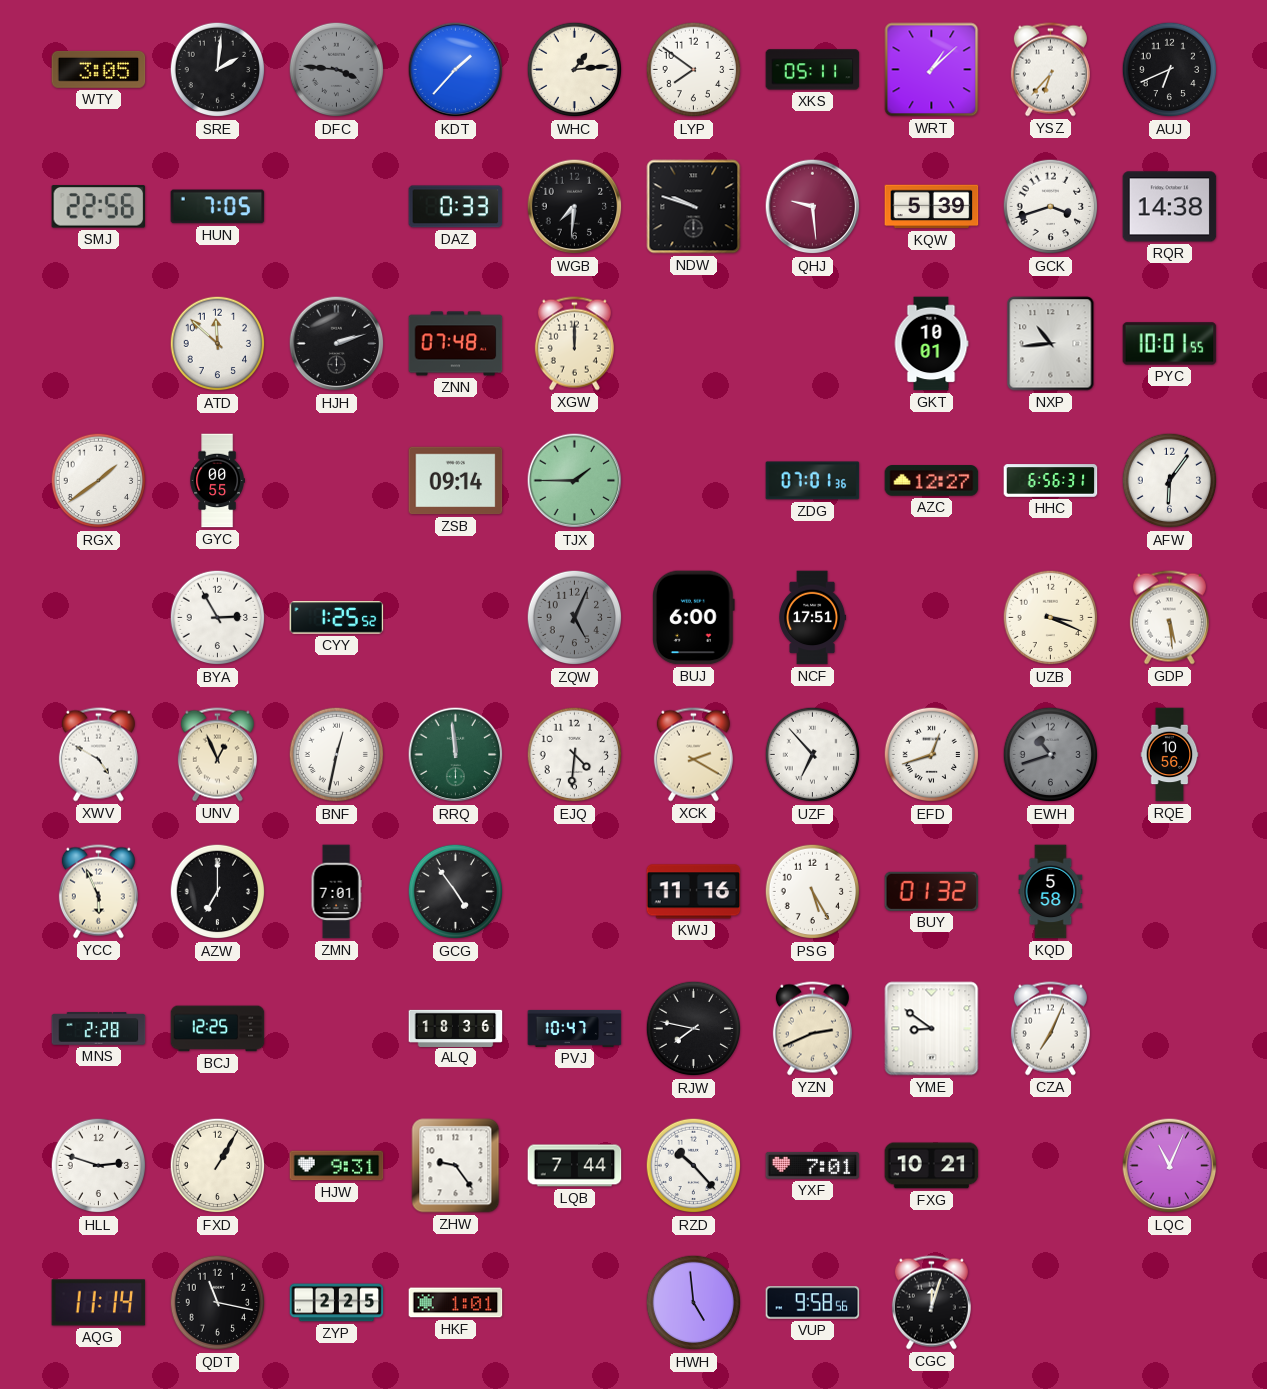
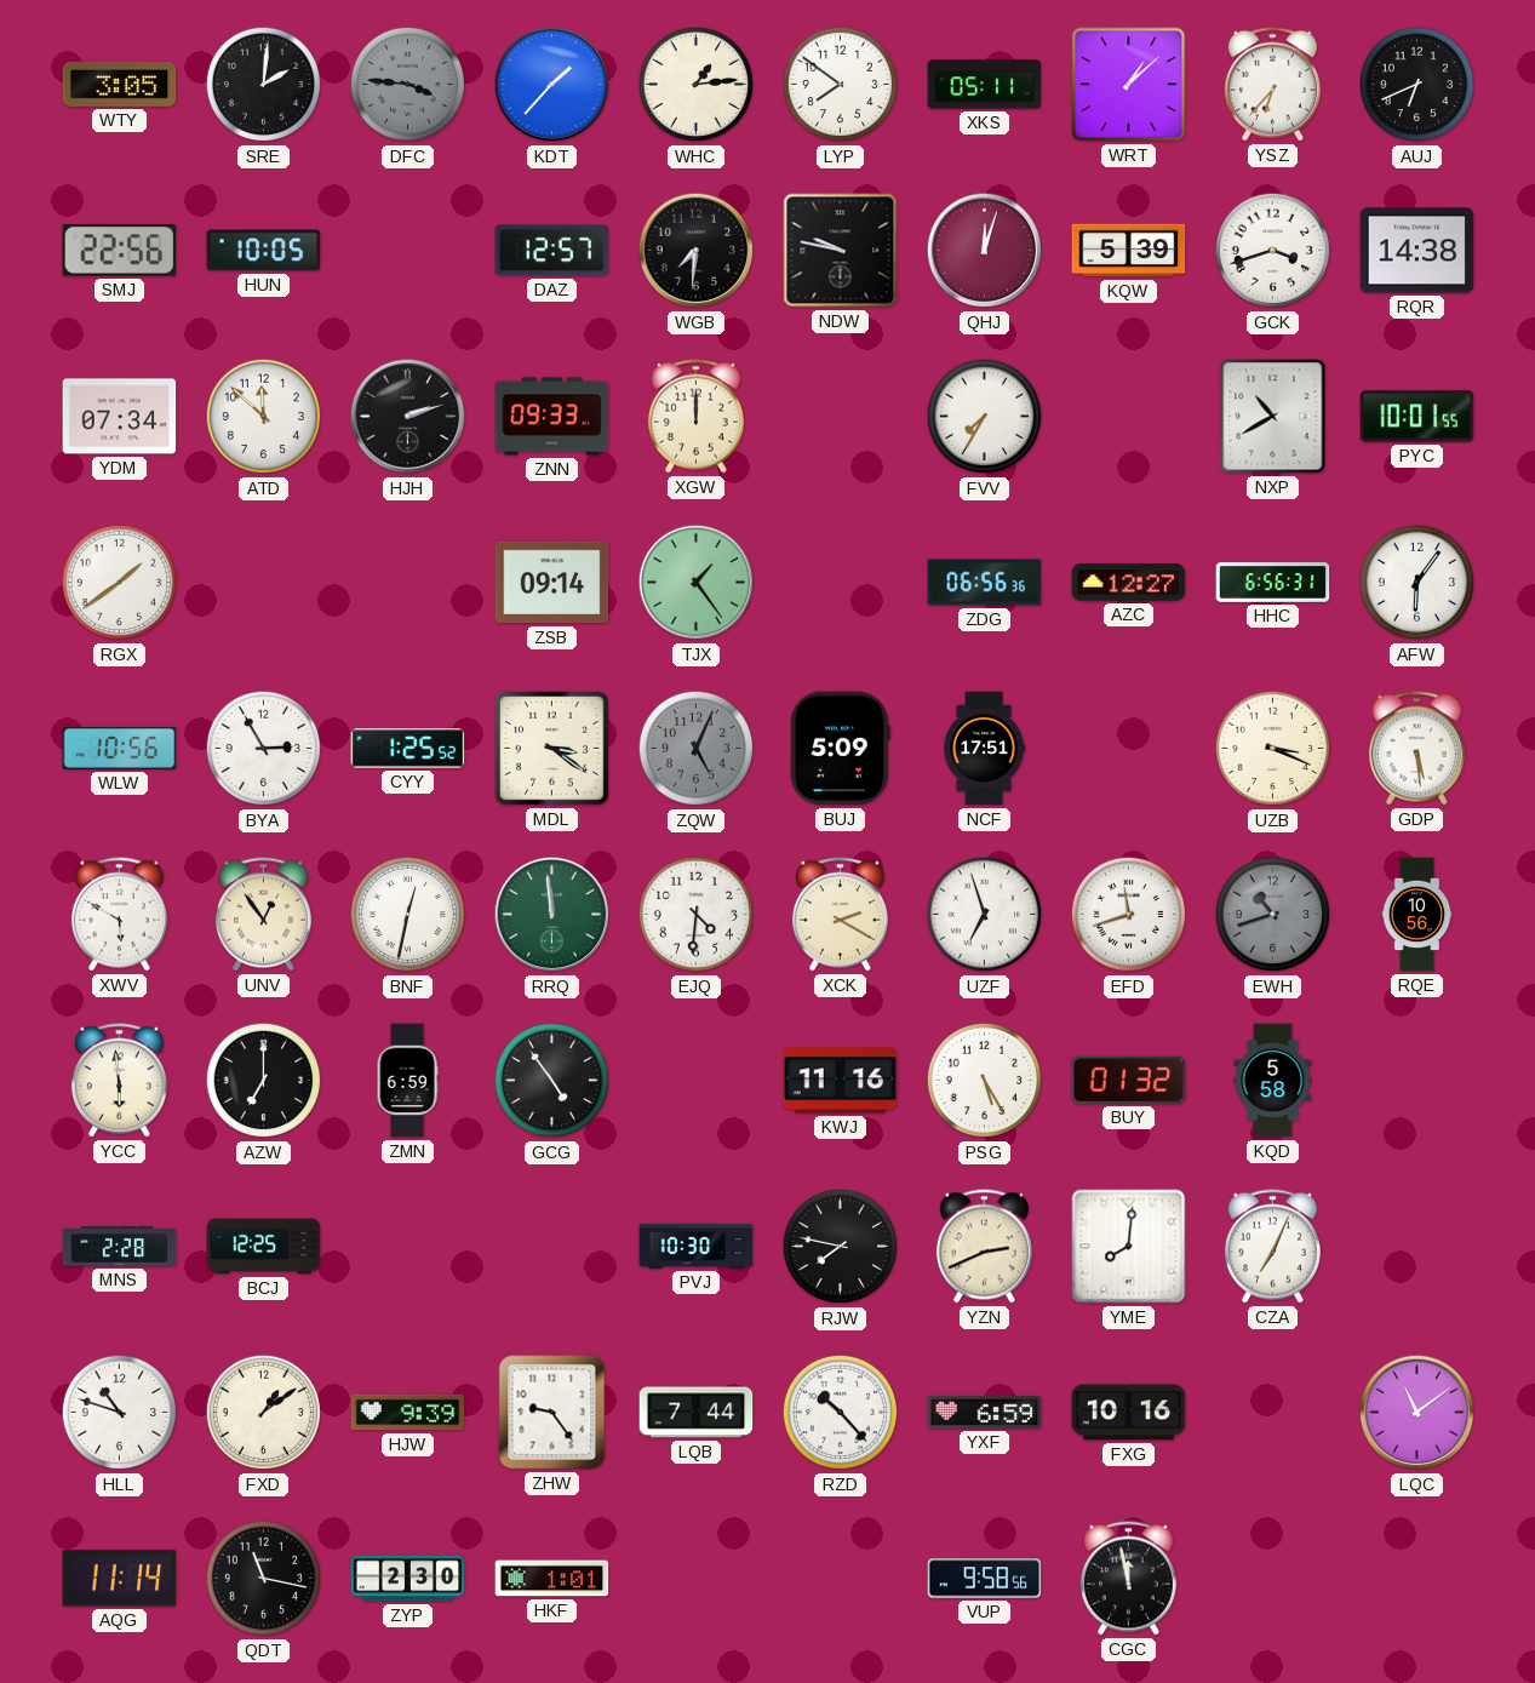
HUN: 7:05 -> 10:05 (264, 251)
DAZ: 0:33 -> 12:57 (552, 251)
NDW: 9:48 -> 9:47 (841, 251)
QHJ: 9:29 -> 12:03 (985, 251)
YDM: none -> 07:34 (120, 417)
ZNN: 07:48 -> 09:33 (552, 417)
FVV: none -> 7:35 (985, 417)
GKT: 10:01 -> none (931, 344)
NXP: 10:44 -> 10:40 (1273, 417)
GYC: 00:55 -> none (217, 481)
TJX: 1:45 -> 1:24 (697, 583)
ZDG: 07:01 -> 06:56 (985, 583)
WLW: none -> 10:56 (120, 748)
MDL: none -> 3:21 (552, 749)
BUJ: 6:00 -> 5:09 (840, 749)
XWV: 4:50 -> 5:50 (119, 915)
UNV: 12:56 -> 12:54 (263, 915)
UZF: 6:53 -> 6:57 (985, 915)
EFD: 12:42 -> 11:42 (1129, 915)
YCC: 5:56 -> 5:59 (119, 1081)
ZMN: 7:01 -> 6:59 (407, 1081)
ALQ: 18:36 -> none (456, 1028)
PVJ: 10:47 -> 10:30 (697, 1246)
YME: 8:51 -> 8:01 (1129, 1247)
HLL: 2:48 -> 10:48 (120, 1413)
FXD: 1:05 -> 1:09 (264, 1413)
HJW: 9:31 -> 9:39 (408, 1413)
YXF: 7:01 -> 6:59 (985, 1412)
FXG: 10:21 -> 10:16 (1129, 1413)
LQC: 11:04 -> 11:09 (1417, 1413)
ZYP: 2:25 -> 2:30 (408, 1579)
HWH: 4:59 -> none (694, 1303)
CGC: 12:03 -> 11:58 (1128, 1579)
